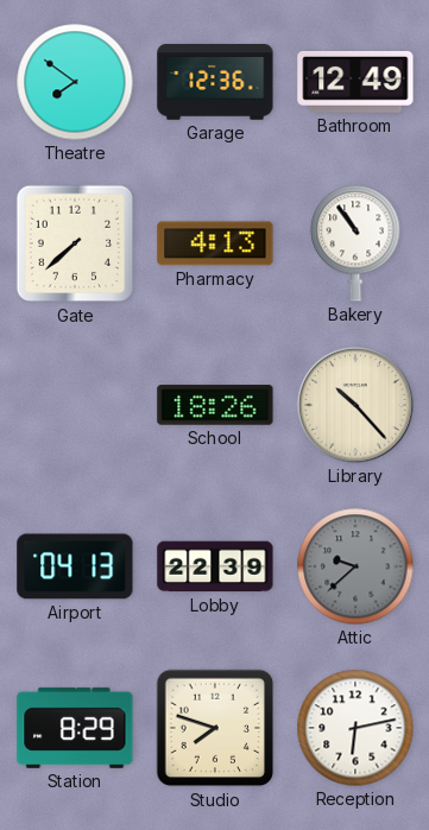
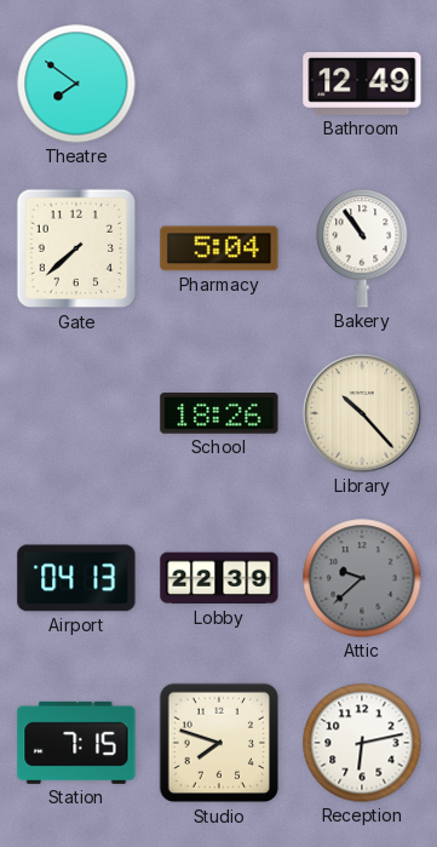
Garage: 12:36 -> none (215, 82)
Pharmacy: 4:13 -> 5:04 (219, 248)
Station: 8:29 -> 7:15 (76, 743)
